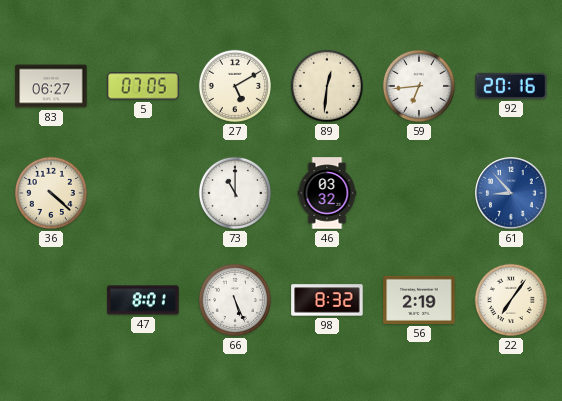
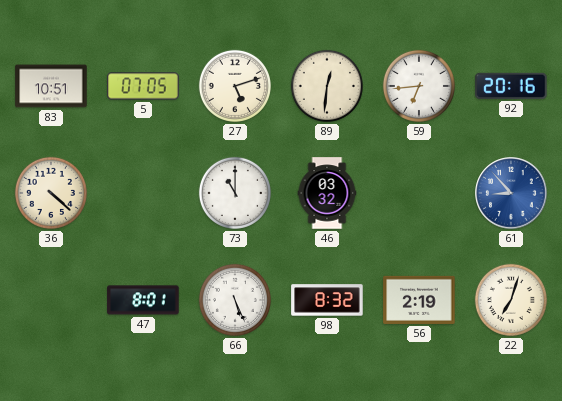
83: 06:27 -> 10:51 (51, 86)
27: 5:10 -> 5:12 (235, 86)
22: 7:06 -> 7:03 (511, 300)
